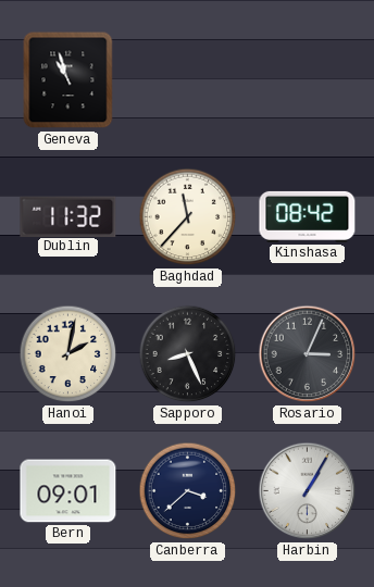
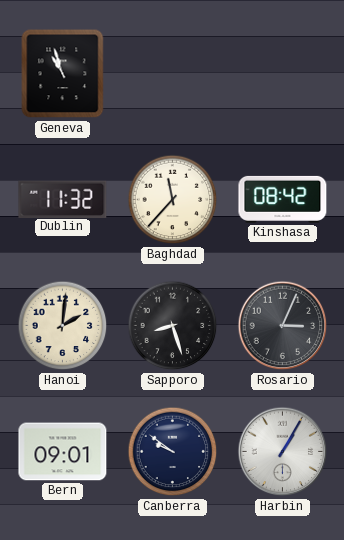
Hanoi: 2:02 -> 2:01 (63, 326)
Sapporo: 8:26 -> 8:27 (173, 326)
Canberra: 3:38 -> 9:51 (173, 452)
